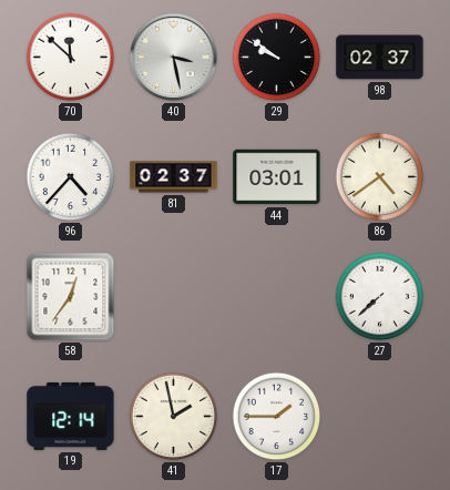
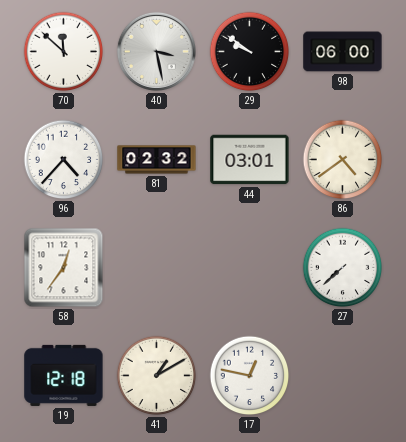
98: 02:37 -> 06:00 (343, 52)
81: 02:37 -> 02:32 (157, 160)
19: 12:14 -> 12:18 (64, 375)
41: 1:58 -> 1:10 (157, 376)
17: 1:45 -> 12:47 (250, 376)
